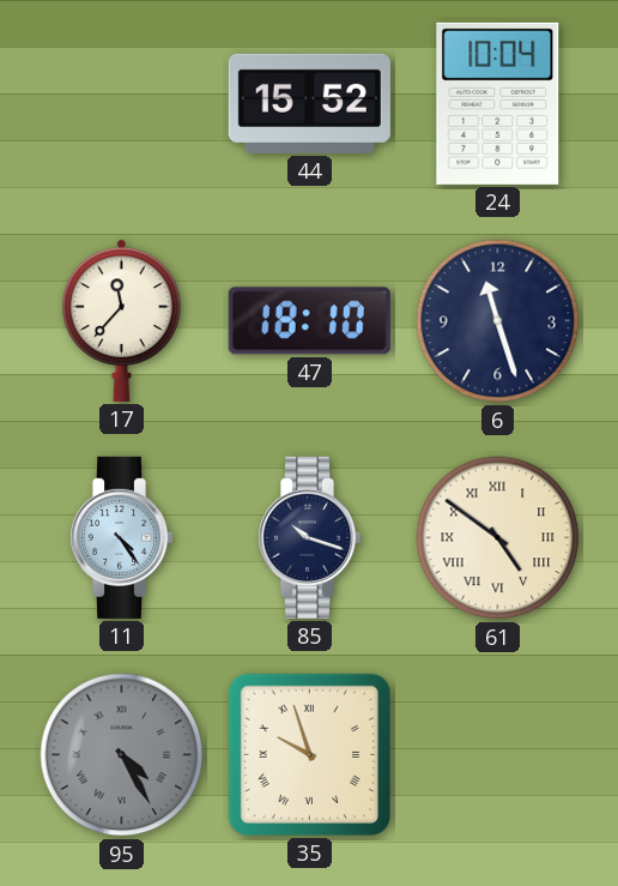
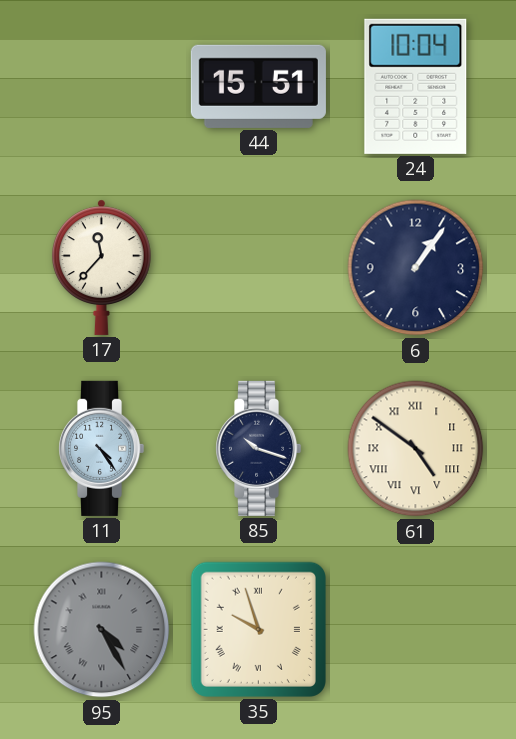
44: 15:52 -> 15:51 (258, 86)
47: 18:10 -> none (309, 321)
6: 11:27 -> 1:06 (416, 268)
